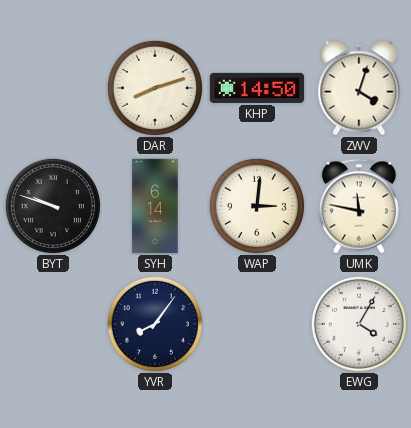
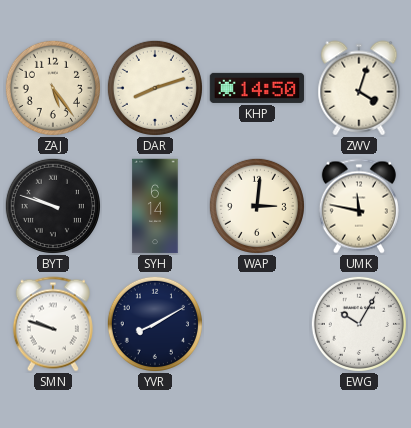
ZAJ: none -> 5:24 (53, 88)
SMN: none -> 9:48 (53, 324)
YVR: 8:06 -> 8:10 (155, 324)
EWG: 4:05 -> 10:05 (359, 324)
